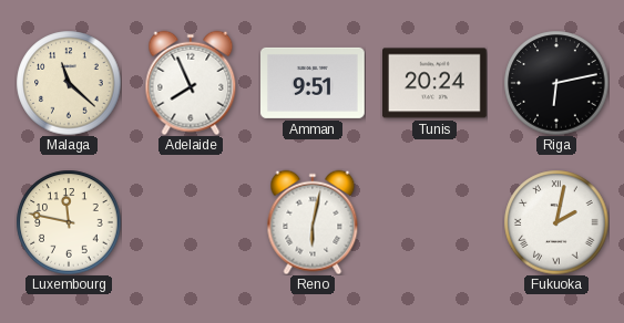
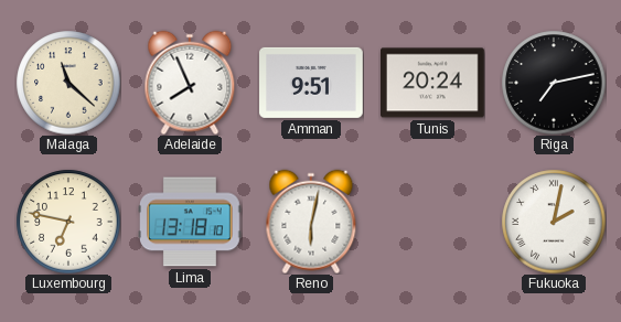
Riga: 6:13 -> 7:13 (554, 83)
Luxembourg: 11:47 -> 6:47 (68, 222)
Lima: none -> 13:18 (191, 222)
